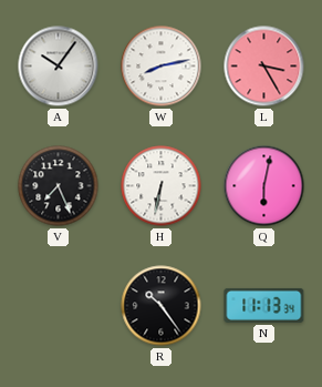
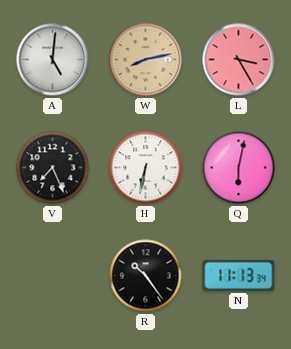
A: 10:06 -> 5:01 (53, 60)
W dial: white -> champagne (146, 60)
